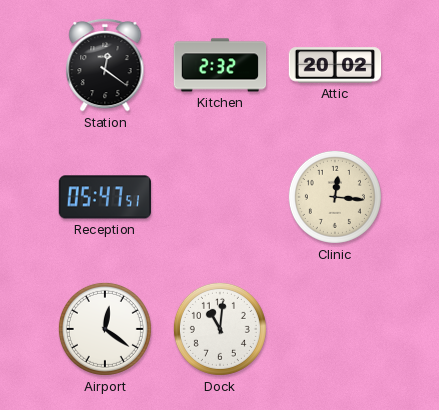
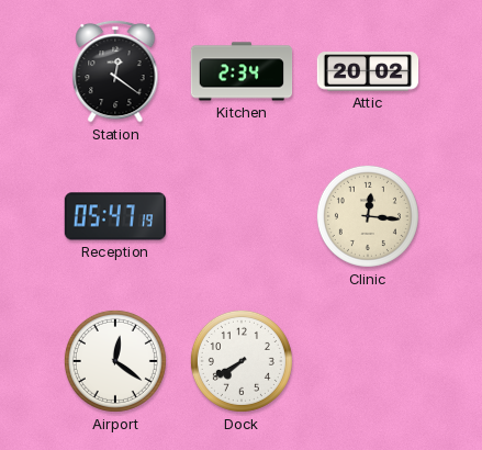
Kitchen: 2:32 -> 2:34 (242, 71)
Reception: 05:47:51 -> 05:47:19 (114, 216)
Dock: 11:01 -> 7:40 (242, 361)
